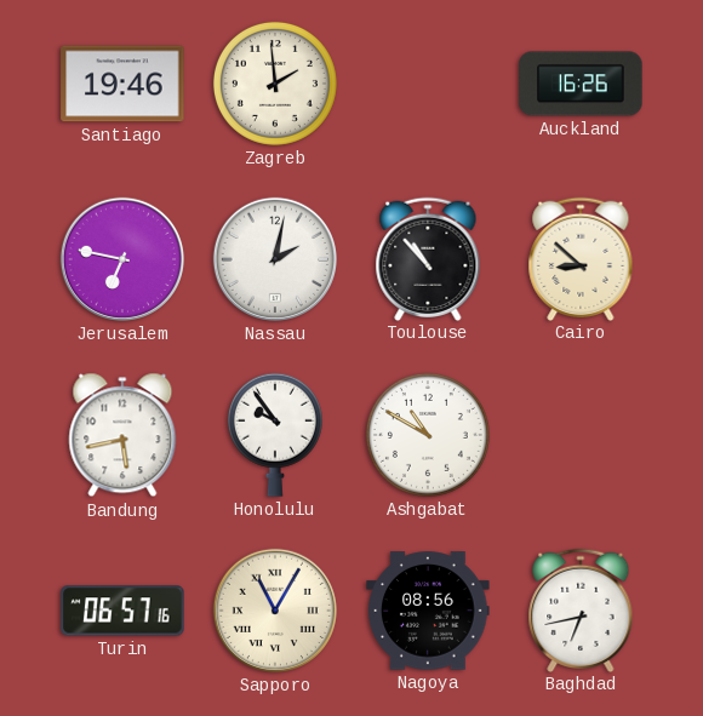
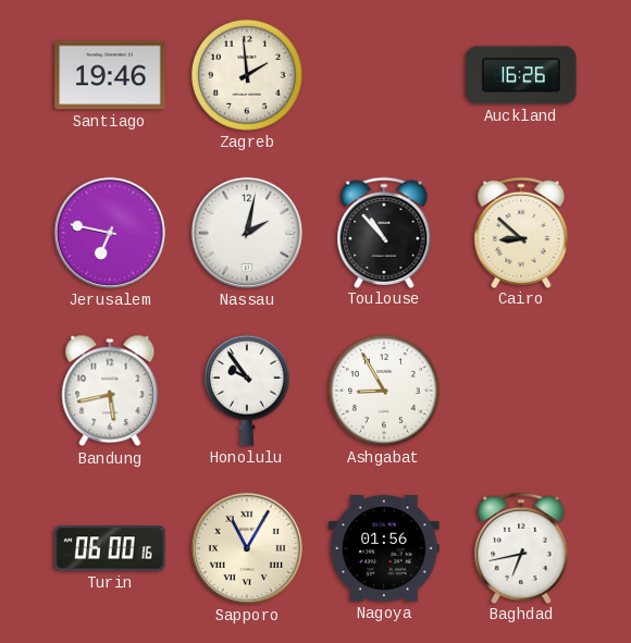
Ashgabat: 10:50 -> 8:55 (384, 391)
Turin: 06:57 -> 06:00 (110, 548)
Nagoya: 08:56 -> 01:56 (384, 548)
